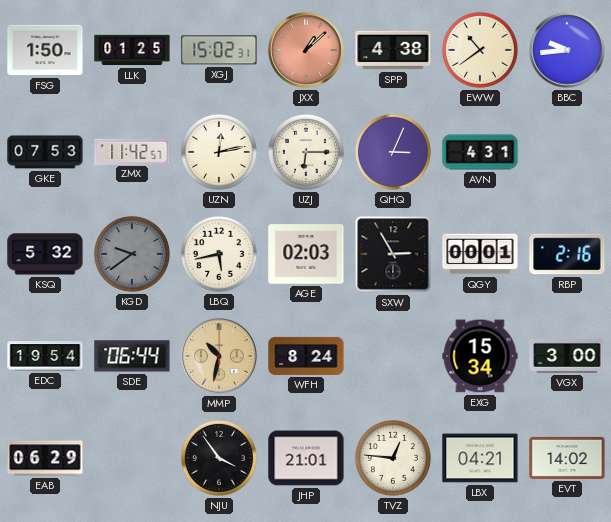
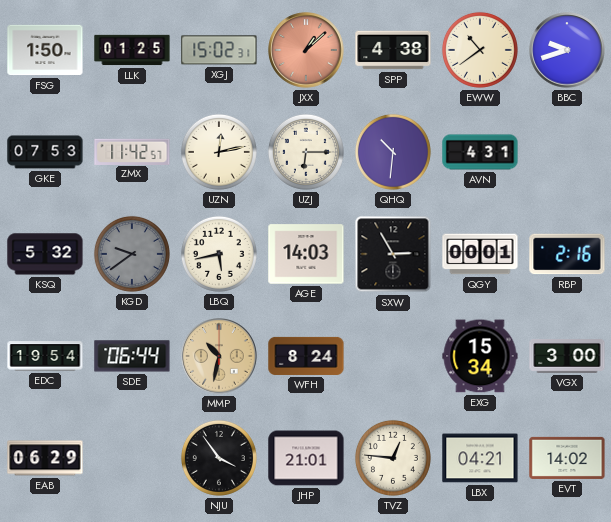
BBC: 9:44 -> 9:42 (567, 50)
QHQ: 3:04 -> 10:31 (393, 152)
AGE: 02:03 -> 14:03 (306, 254)
